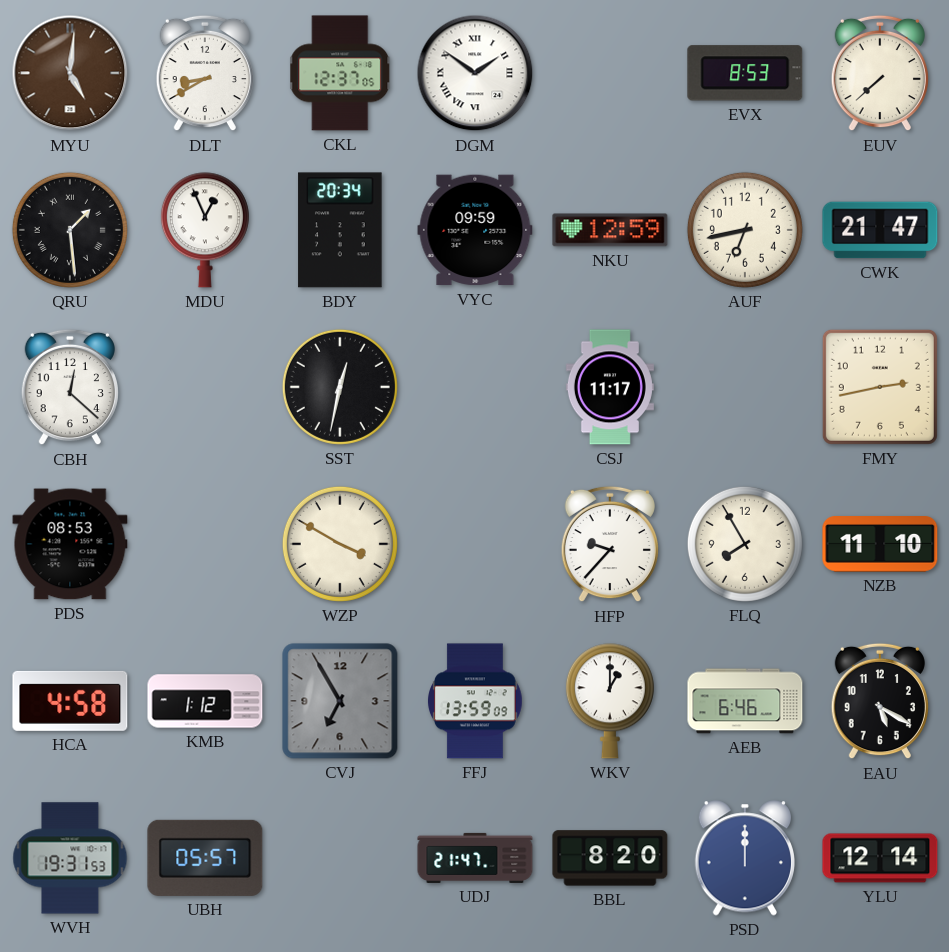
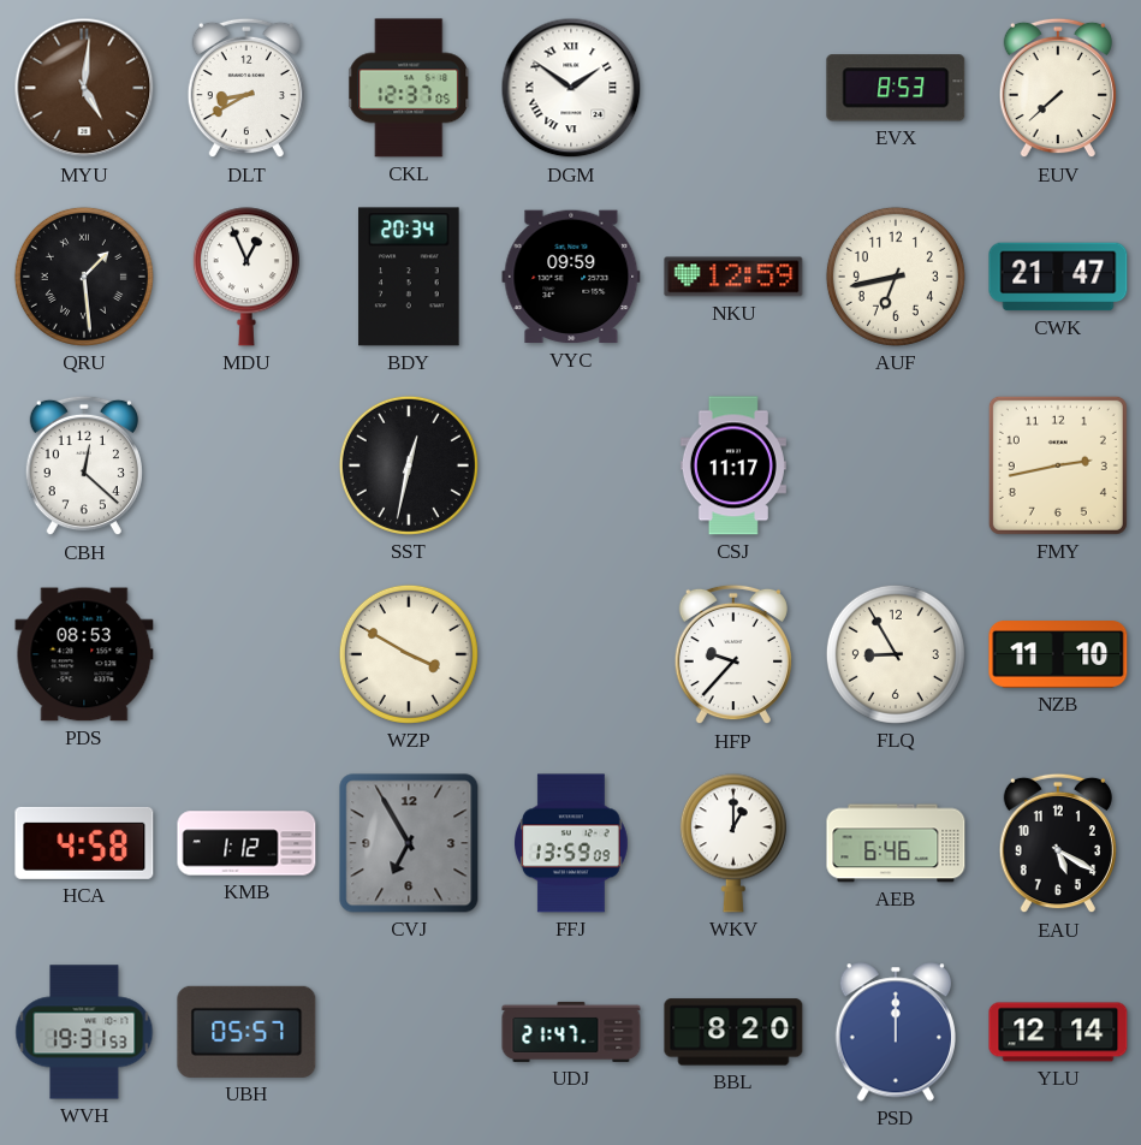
FLQ: 7:55 -> 8:55 (896, 654)
